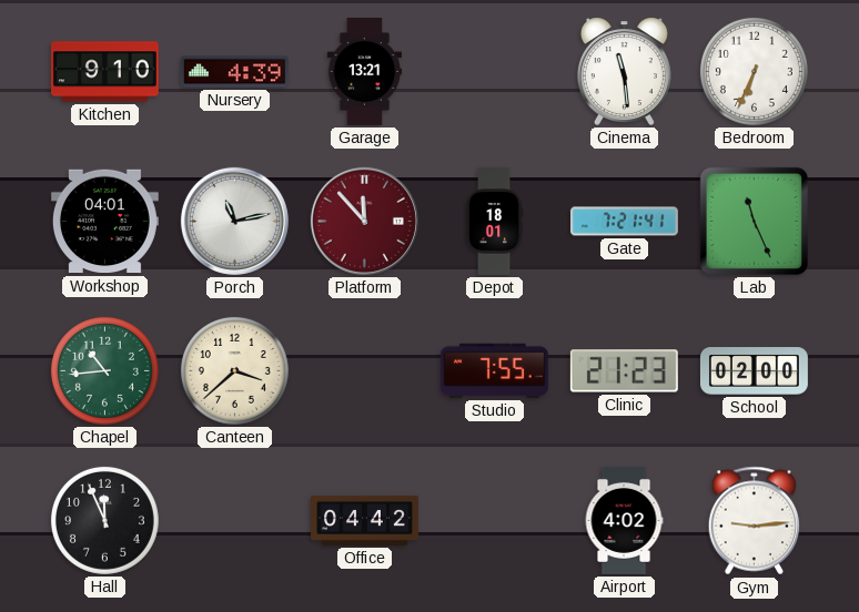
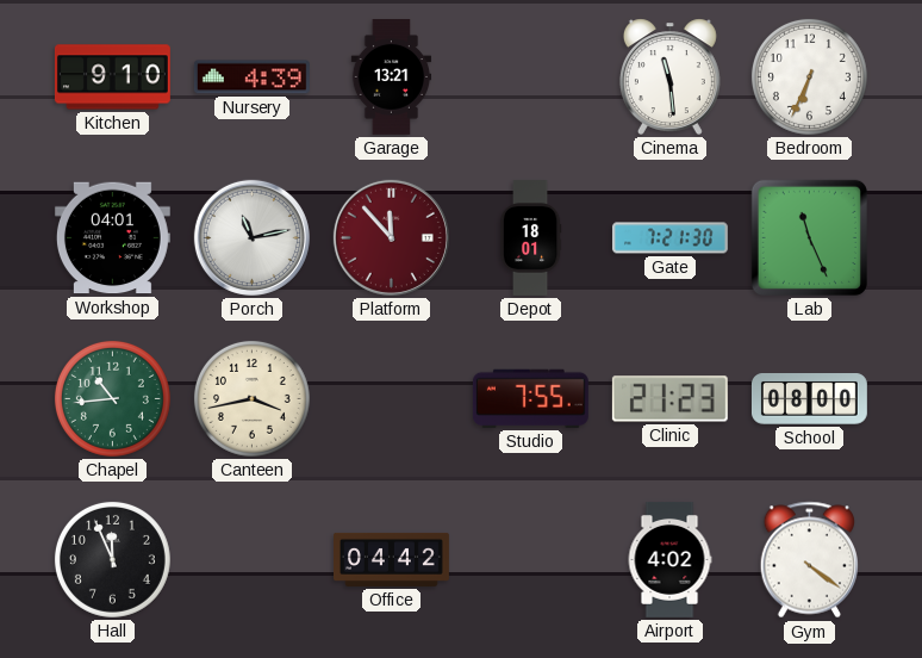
Gate: 7:21:41 -> 7:21:30 (669, 238)
Canteen: 3:38 -> 3:43 (251, 398)
School: 02:00 -> 08:00 (809, 399)
Gym: 9:14 -> 4:21 (809, 560)
